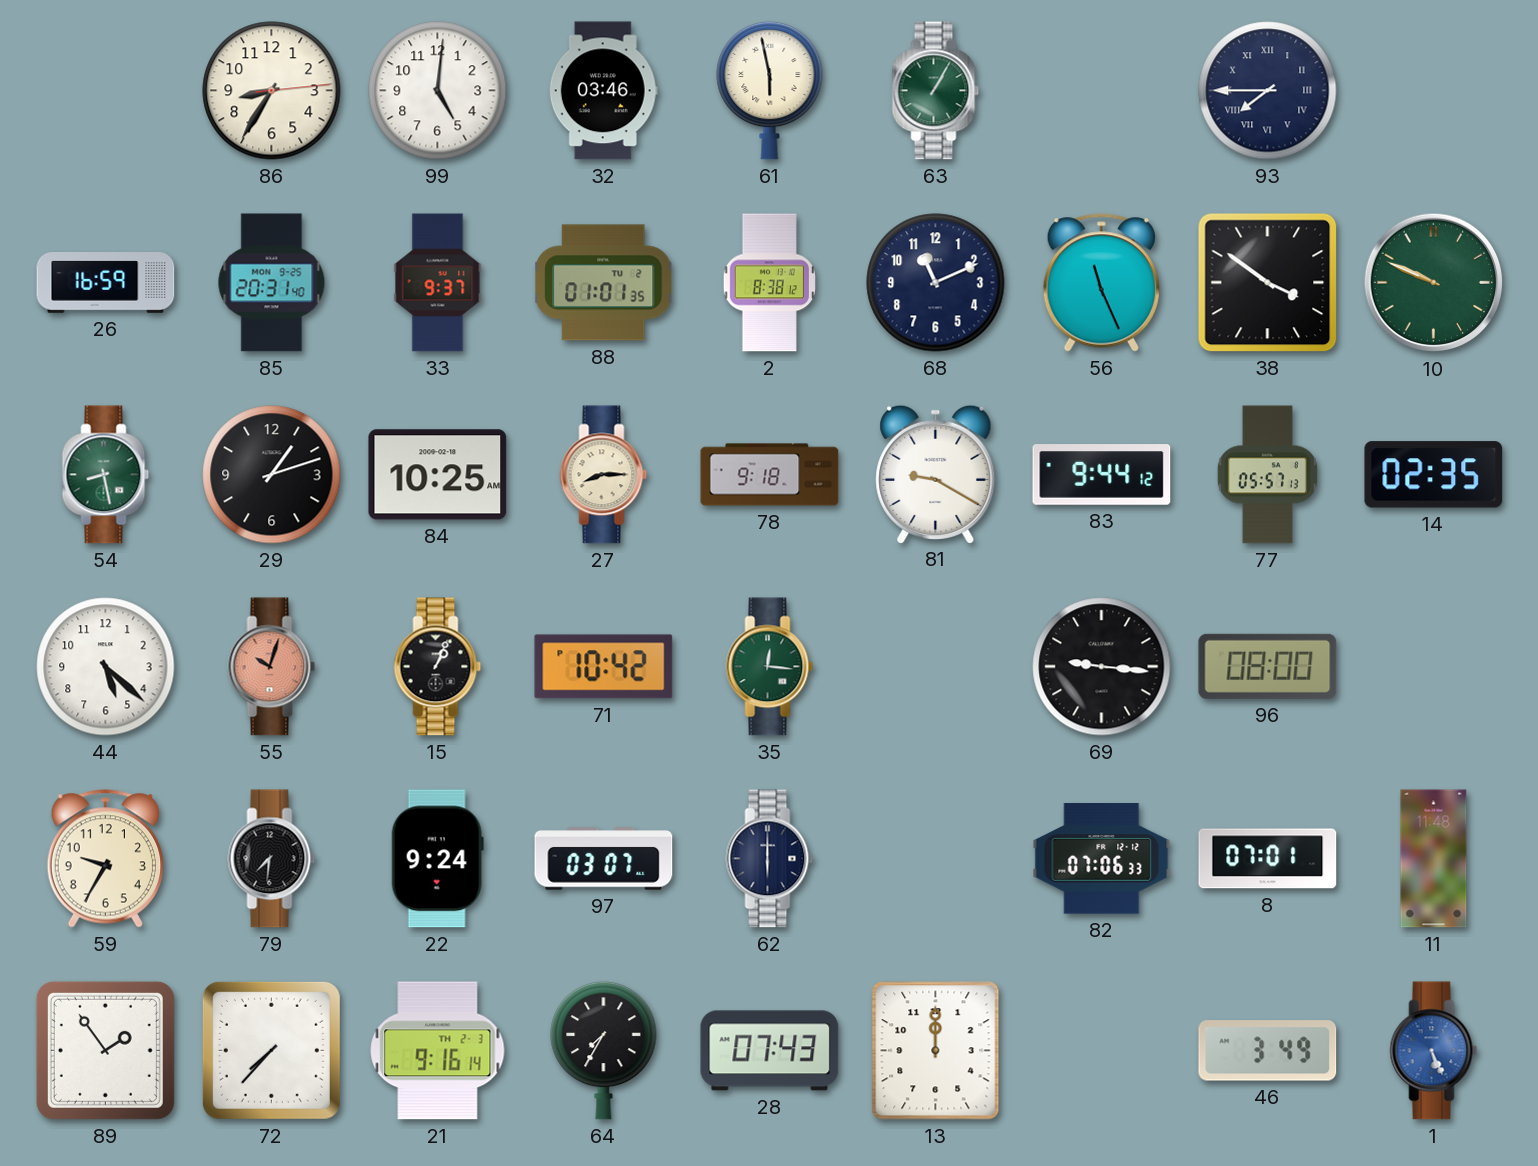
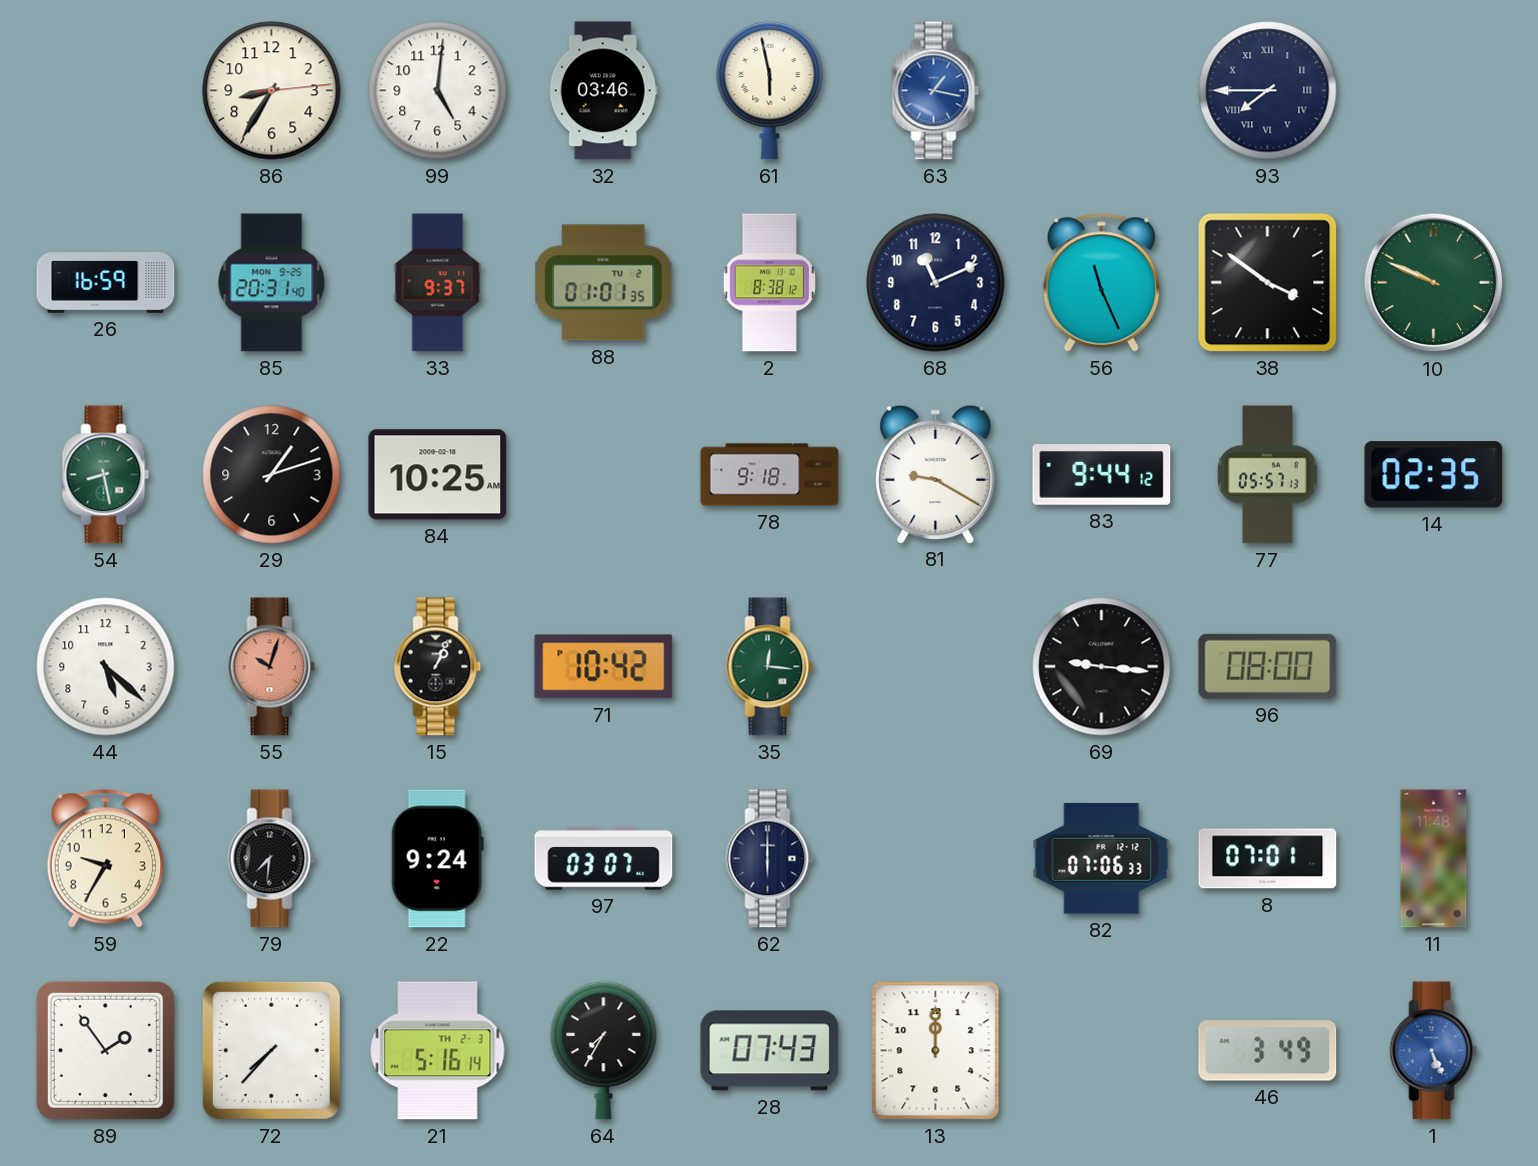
63: 1:05 -> 1:17 (936, 91)
63 dial: green -> blue (936, 91)
27: 8:15 -> none (604, 475)
21: 9:16 -> 5:16 (438, 1051)
